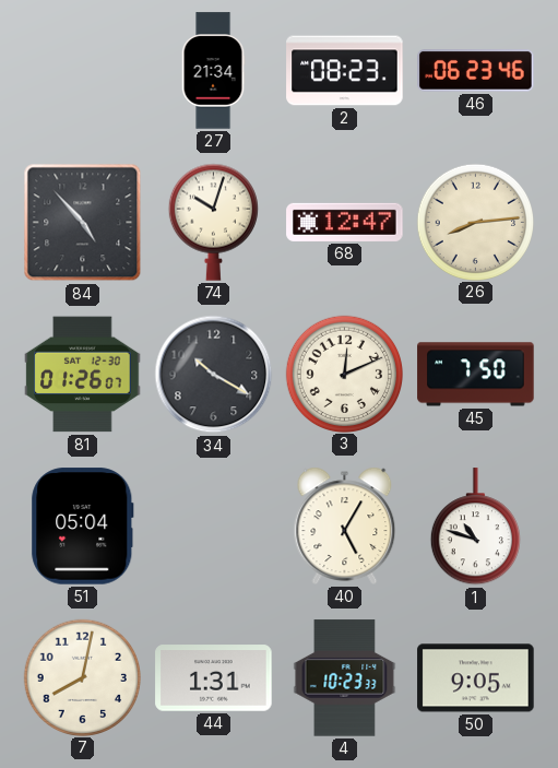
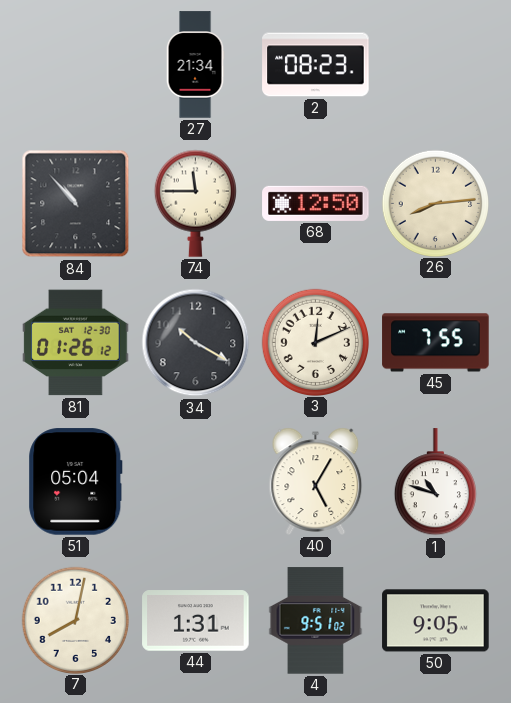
46: 06:23 -> none (476, 71)
84: 4:53 -> 10:53 (76, 204)
74: 10:03 -> 11:45 (195, 203)
68: 12:47 -> 12:50 (316, 203)
81: 01:26:07 -> 01:26:12 (76, 343)
45: 7:50 -> 7:55 (436, 343)
4: 10:23 -> 9:51 (316, 621)
